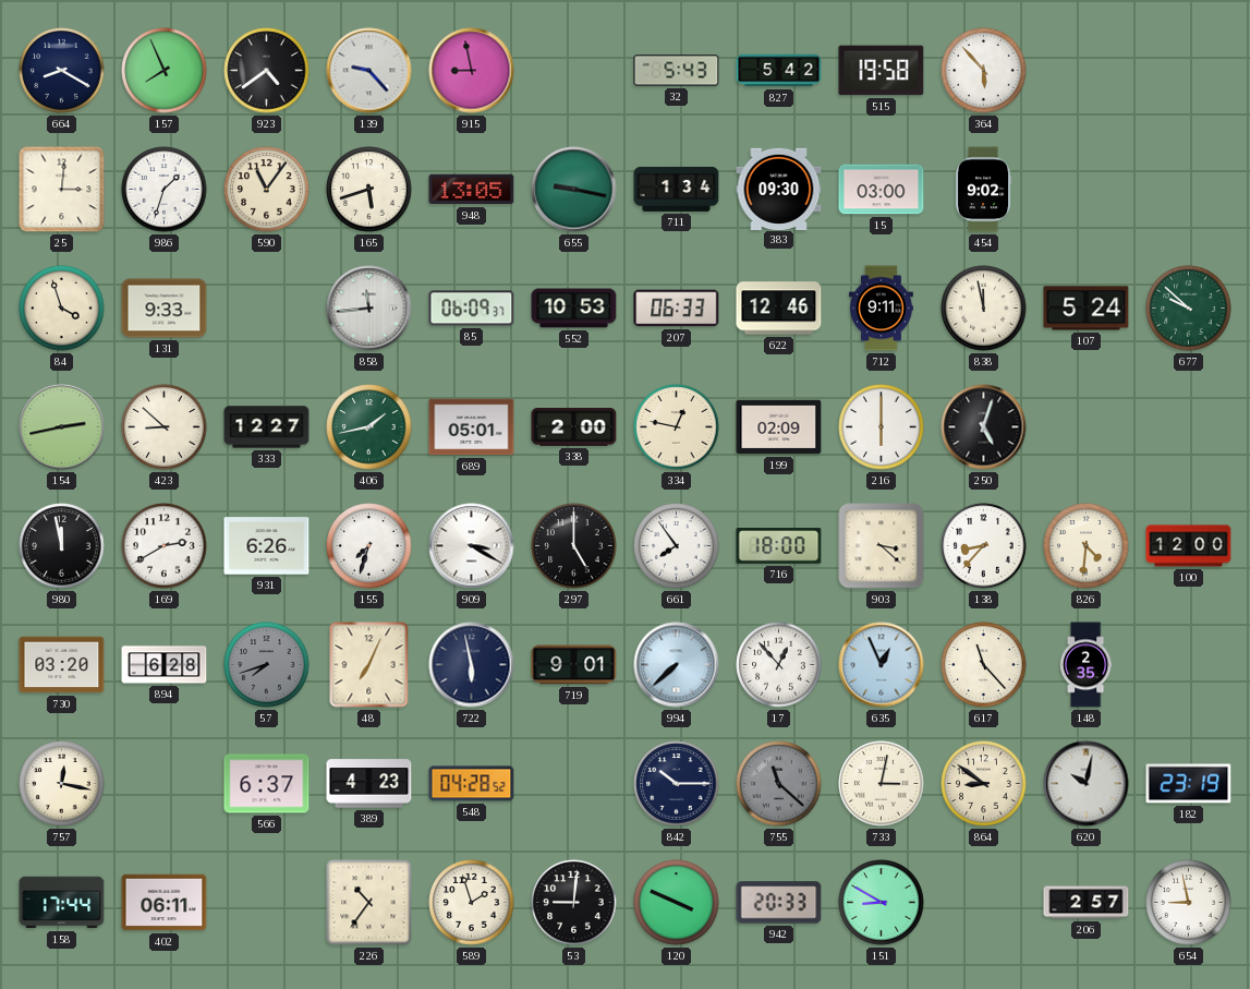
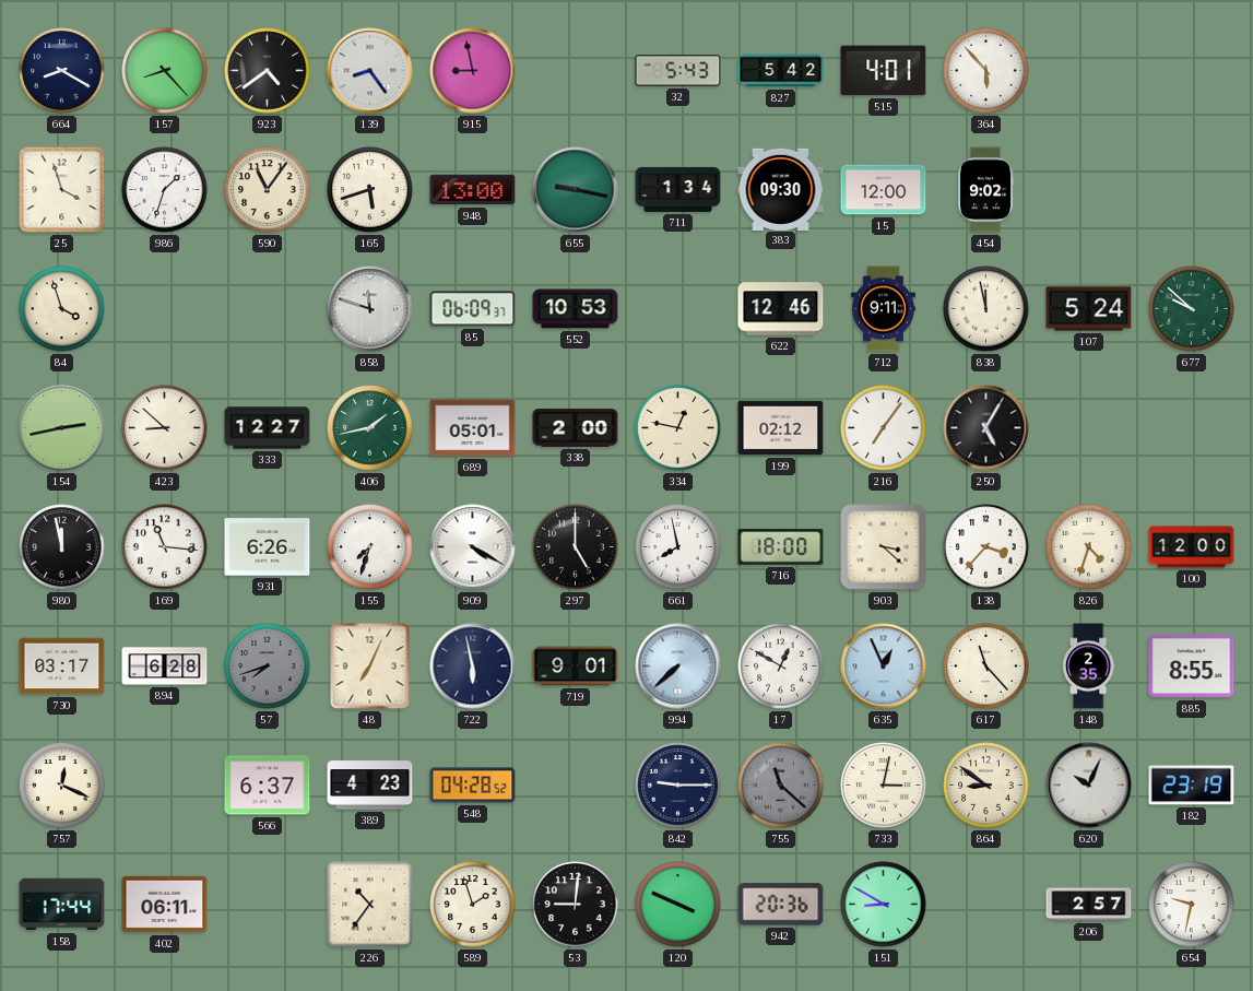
157: 7:56 -> 8:23 (165, 71)
139: 9:23 -> 8:24 (370, 71)
515: 19:58 -> 4:01 (884, 71)
25: 3:01 -> 3:57 (62, 190)
948: 13:05 -> 13:00 (473, 190)
15: 03:00 -> 12:00 (884, 190)
131: 9:33 -> none (165, 309)
858: 11:44 -> 11:48 (370, 309)
207: 06:33 -> none (677, 309)
199: 02:09 -> 02:12 (781, 428)
216: 6:00 -> 7:06 (884, 428)
250: 5:03 -> 5:05 (986, 428)
169: 2:40 -> 11:16 (165, 547)
909: 3:20 -> 4:20 (473, 547)
661: 7:54 -> 7:58 (678, 547)
138: 8:37 -> 3:37 (986, 547)
826: 4:31 -> 4:33 (1089, 547)
730: 03:20 -> 03:17 (62, 666)
17: 12:53 -> 12:50 (781, 666)
885: none -> 8:55 (1192, 666)
757: 12:17 -> 12:19 (62, 786)
842: 10:15 -> 9:15 (678, 786)
620: 10:02 -> 10:04 (1089, 786)
942: 20:33 -> 20:36 (781, 905)
654: 8:58 -> 9:32 (1192, 905)
